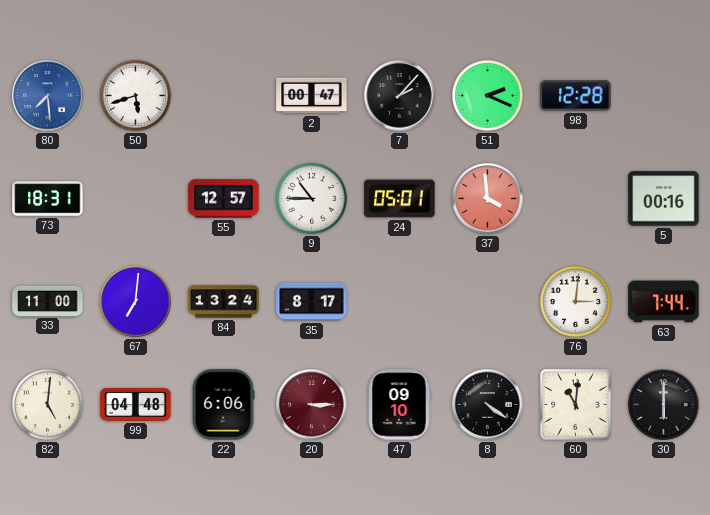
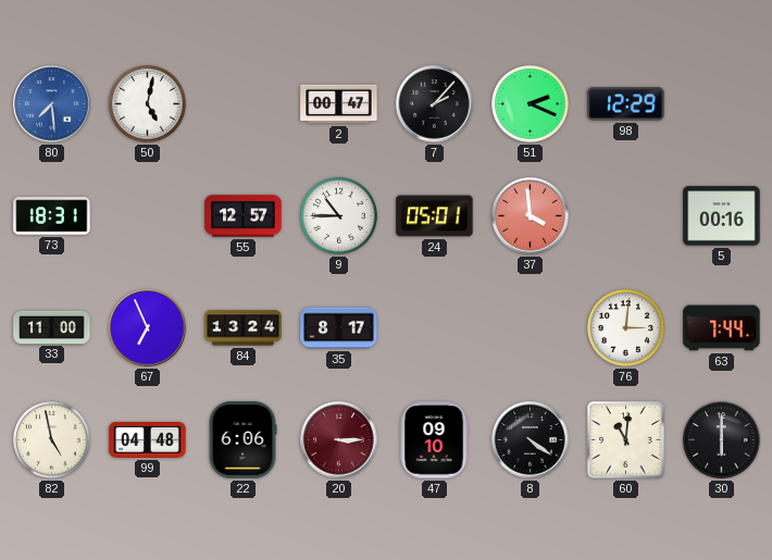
50: 5:42 -> 5:02 (147, 103)
98: 12:28 -> 12:29 (626, 104)
67: 7:01 -> 6:56 (148, 328)
82: 5:01 -> 4:58 (51, 439)
